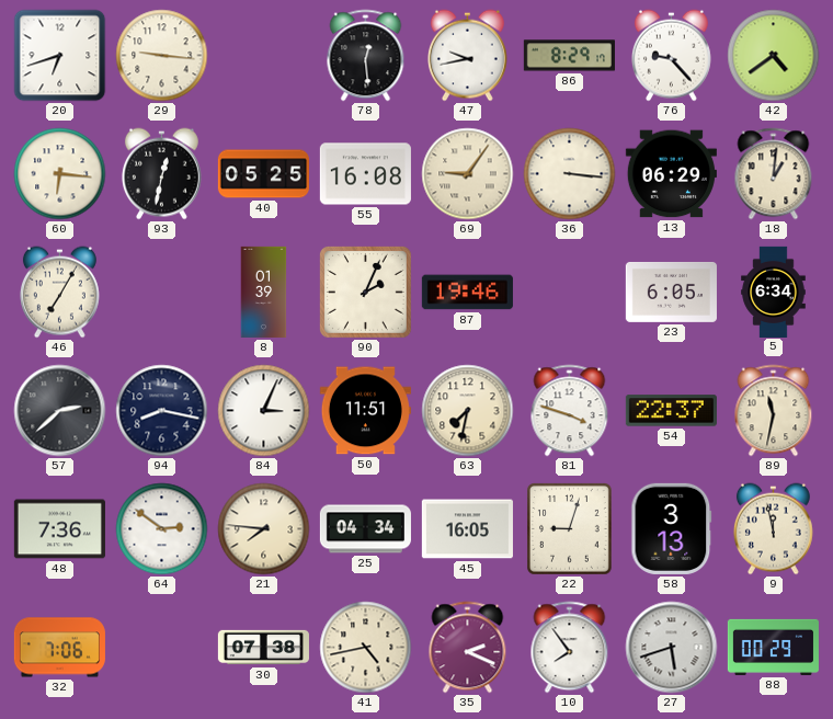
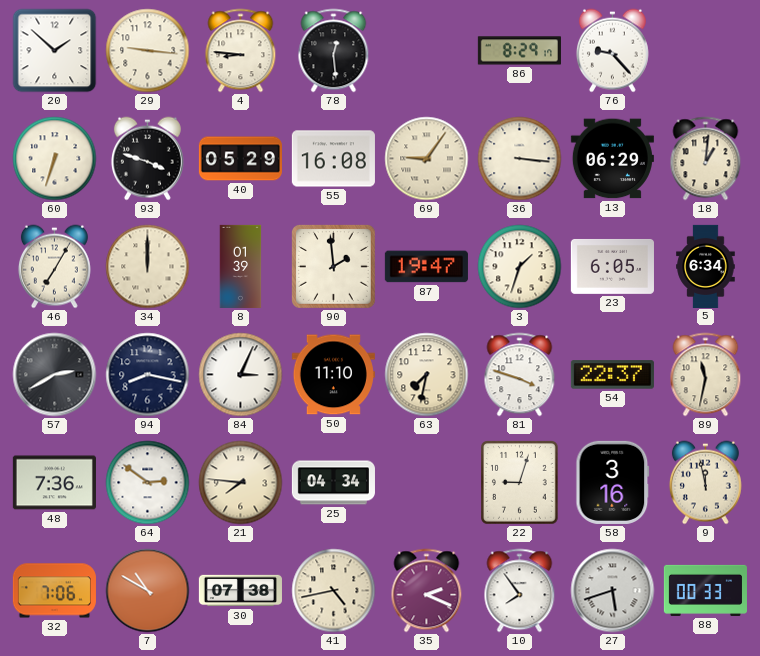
20: 6:42 -> 1:52 (55, 51)
4: none -> 8:46 (241, 51)
47: 9:43 -> none (467, 56)
42: 4:39 -> none (774, 56)
60: 6:16 -> 6:33 (55, 159)
93: 12:32 -> 3:48 (147, 159)
40: 05:25 -> 05:29 (240, 159)
34: none -> 12:00 (148, 267)
90: 2:04 -> 1:59 (333, 266)
87: 19:46 -> 19:47 (426, 267)
3: none -> 1:33 (520, 267)
57: 2:38 -> 2:40 (55, 375)
50: 11:51 -> 11:10 (333, 375)
45: 16:05 -> none (467, 529)
58: 3:13 -> 3:16 (613, 482)
7: none -> 10:50 (148, 591)
88: 00:29 -> 00:33 (705, 590)
